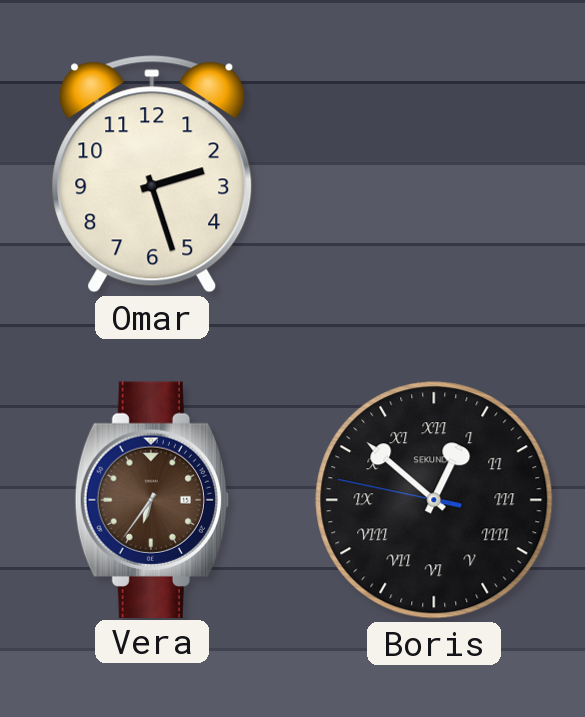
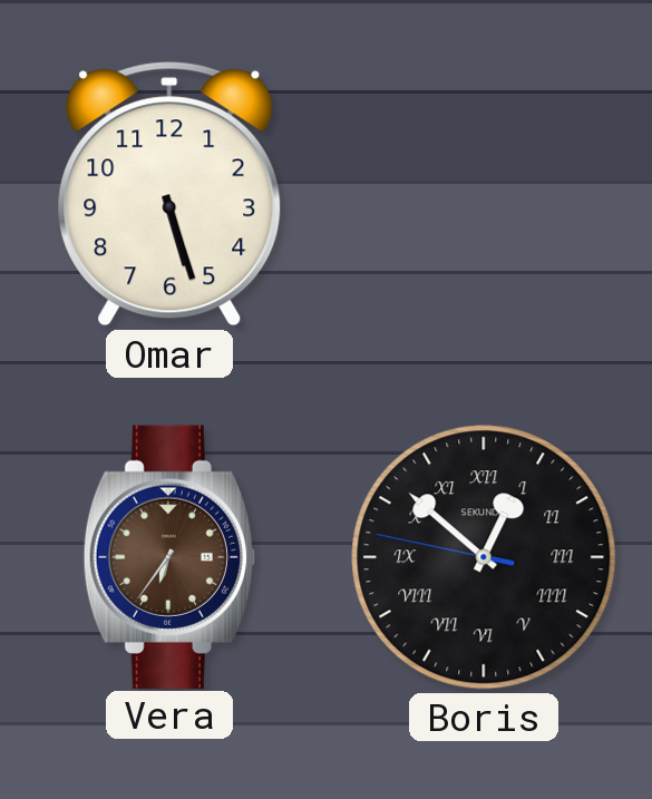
Omar: 2:27 -> 5:27 (169, 194)
